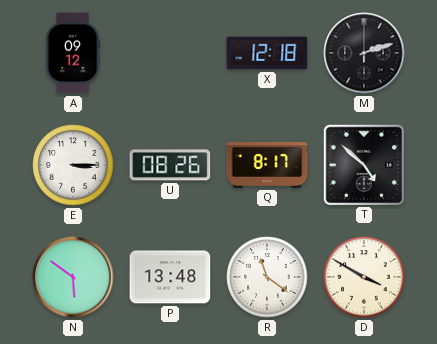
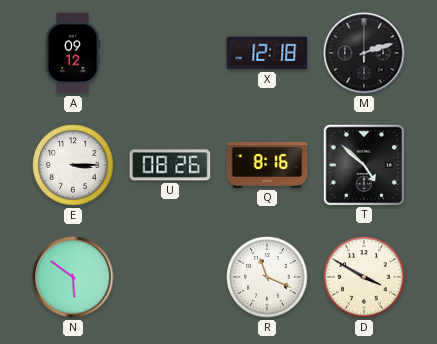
Q: 8:17 -> 8:16 (267, 166)
P: 13:48 -> none (170, 277)
R: 11:21 -> 11:19 (267, 277)
